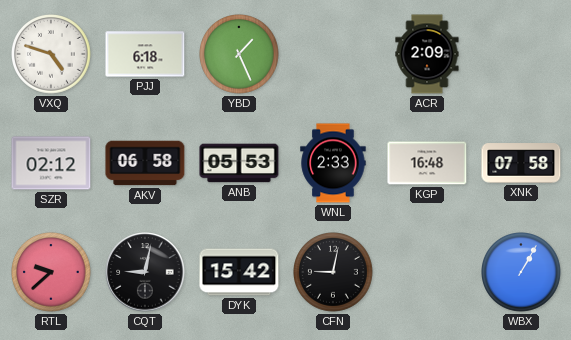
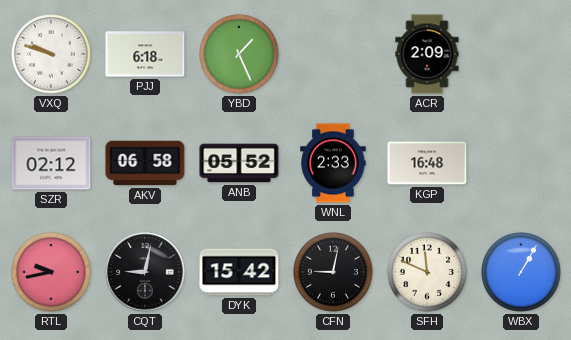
VXQ: 4:48 -> 9:48 (52, 55)
ANB: 05:53 -> 05:52 (239, 163)
XNK: 07:58 -> none (521, 163)
RTL: 9:38 -> 9:43 (52, 273)
SFH: none -> 11:49 (428, 273)
